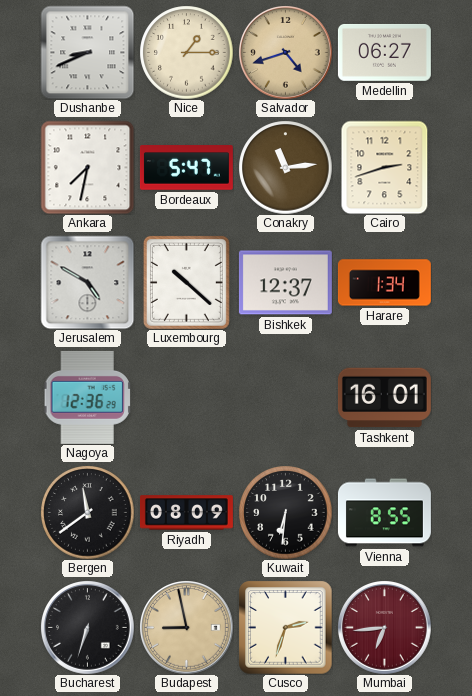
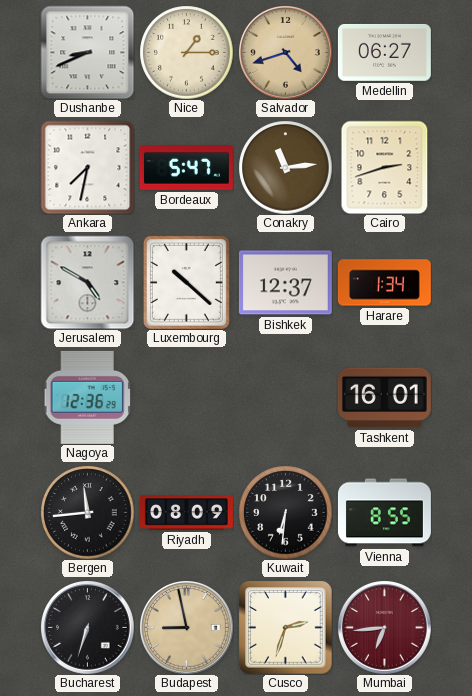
Bergen: 11:39 -> 11:44 (87, 512)
